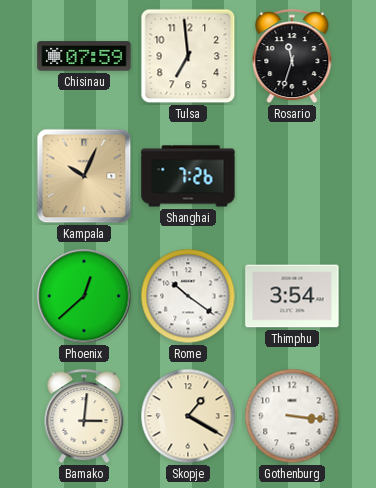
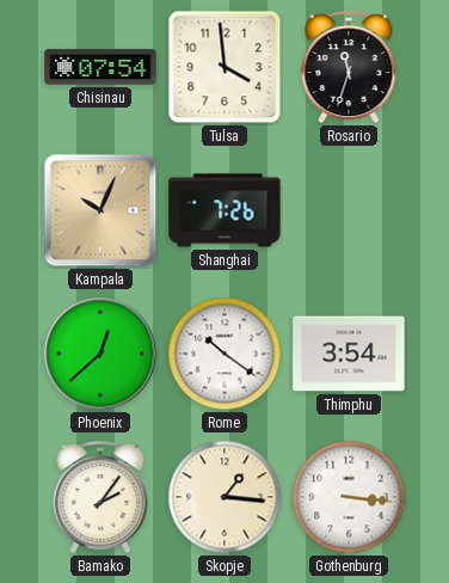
Chisinau: 07:59 -> 07:54 (100, 67)
Tulsa: 6:59 -> 3:59 (224, 67)
Bamako: 3:01 -> 2:06 (100, 498)
Skopje: 1:20 -> 1:16 (224, 497)
